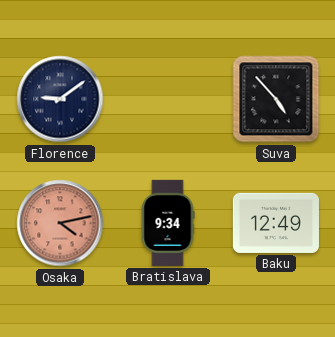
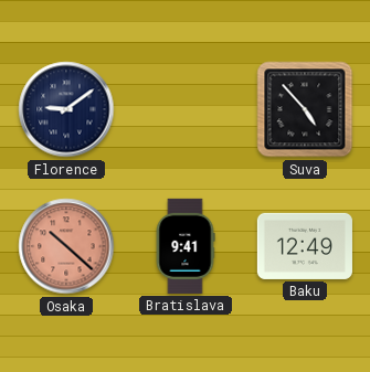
Osaka: 4:13 -> 10:22 (66, 246)
Bratislava: 9:34 -> 9:41 (186, 246)
